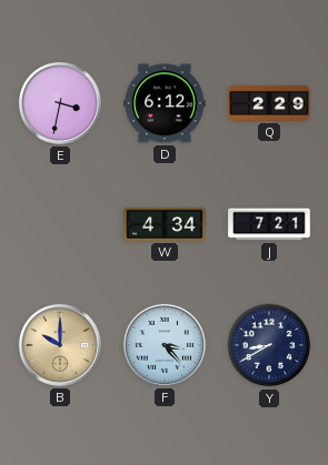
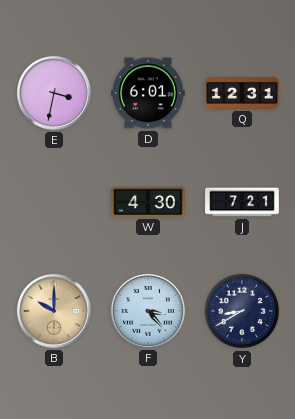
D: 6:12 -> 6:01 (148, 93)
Q: 2:29 -> 12:31 (242, 93)
W: 4:34 -> 4:30 (148, 202)
